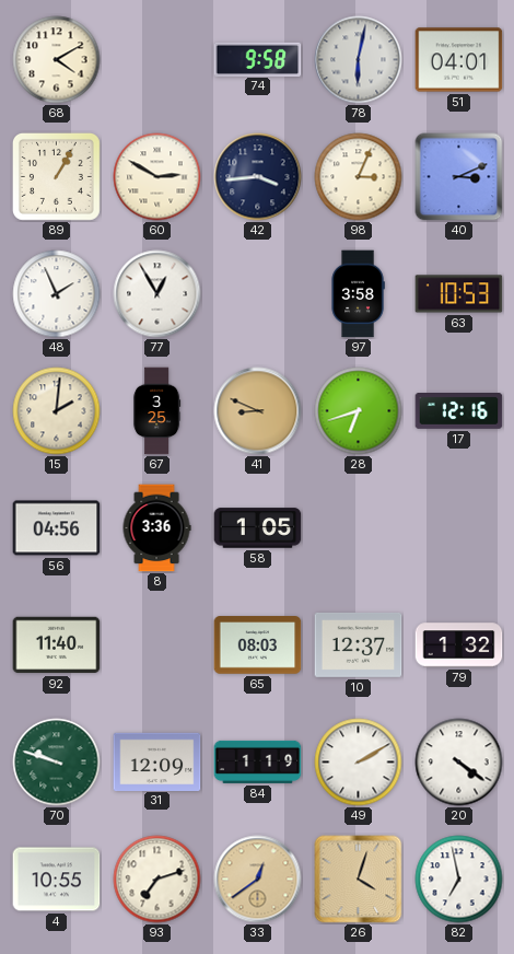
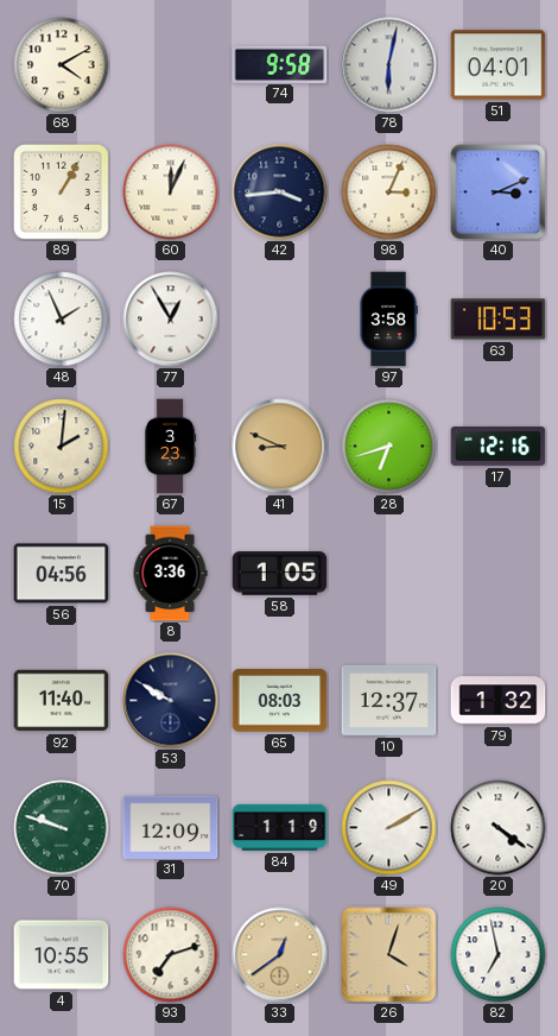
60: 2:50 -> 12:04 (171, 192)
67: 3:25 -> 3:23 (171, 447)
53: none -> 9:50 (171, 701)
